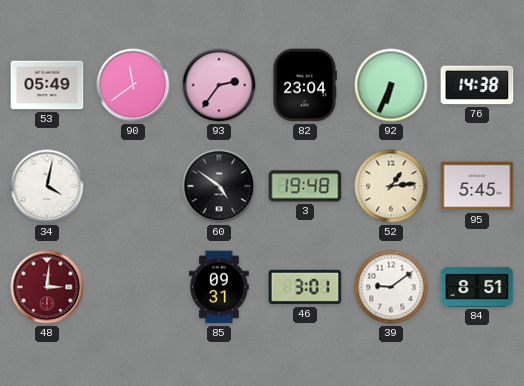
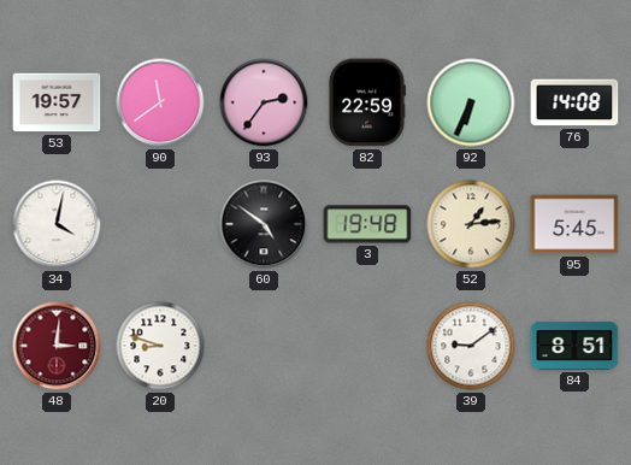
53: 05:49 -> 19:57 (57, 102)
82: 23:04 -> 22:59 (366, 102)
76: 14:38 -> 14:08 (574, 102)
20: none -> 8:48 (160, 346)
85: 09:31 -> none (219, 287)
46: 3:01 -> none (305, 287)
